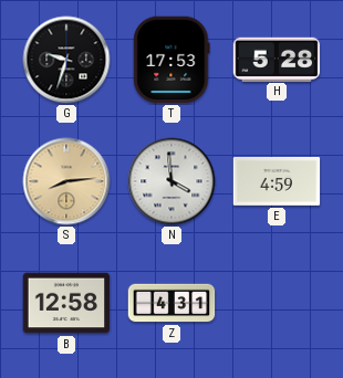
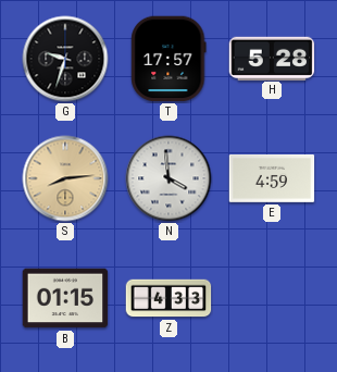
T: 17:53 -> 17:57 (168, 59)
B: 12:58 -> 01:15 (65, 298)
Z: 4:31 -> 4:33 (168, 298)
